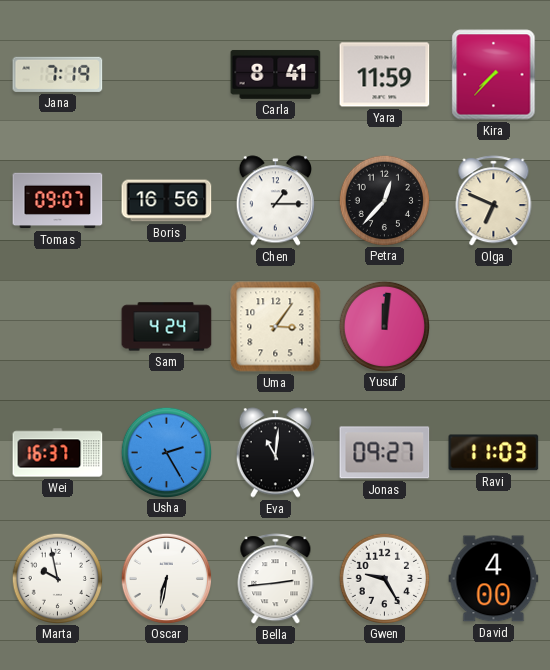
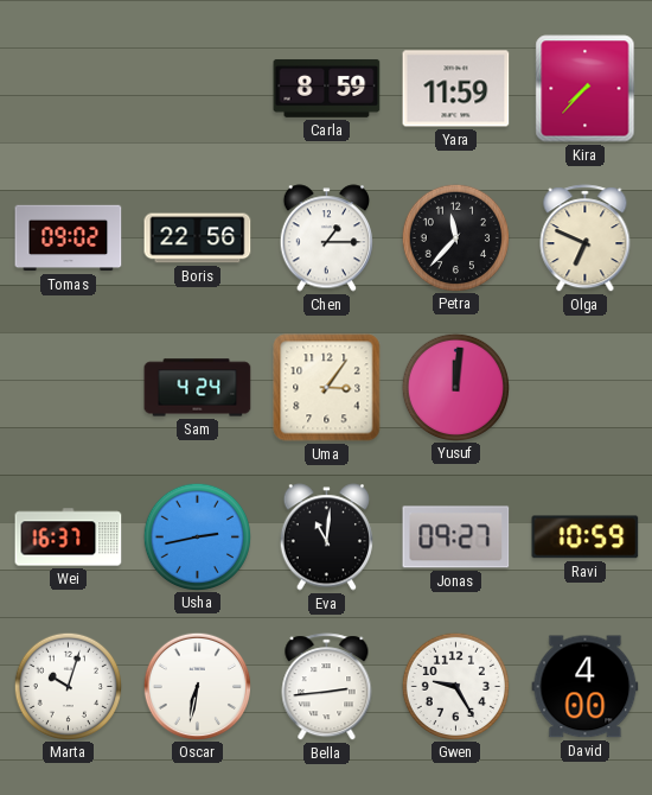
Jana: 7:19 -> none (58, 74)
Carla: 8:41 -> 8:59 (327, 88)
Tomas: 09:07 -> 09:02 (69, 238)
Boris: 16:56 -> 22:56 (198, 238)
Petra: 12:37 -> 11:37 (455, 237)
Usha: 2:25 -> 2:43 (197, 536)
Ravi: 11:03 -> 10:59 (586, 538)
Marta: 9:58 -> 10:03 (68, 686)
